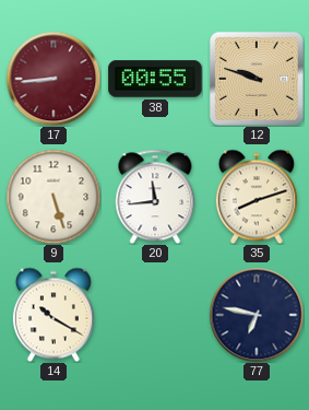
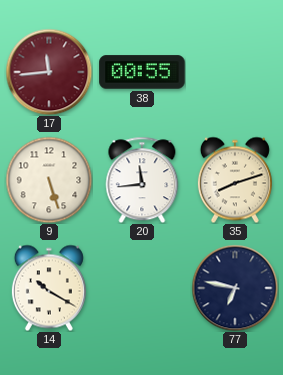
17: 8:44 -> 11:44 (49, 72)
12: 9:48 -> none (257, 79)
